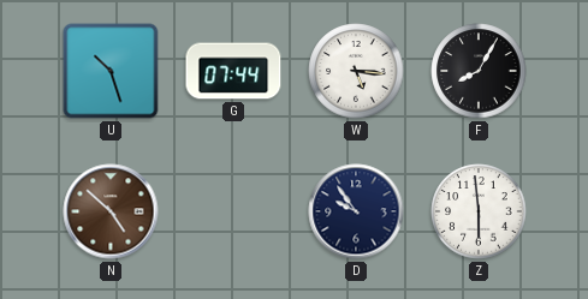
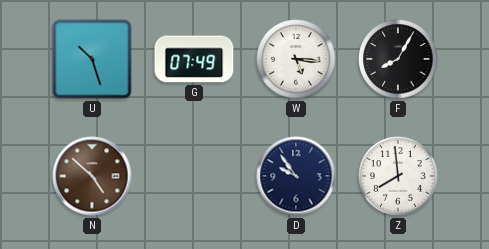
G: 07:44 -> 07:49 (194, 59)
Z: 5:59 -> 7:59 (398, 176)
